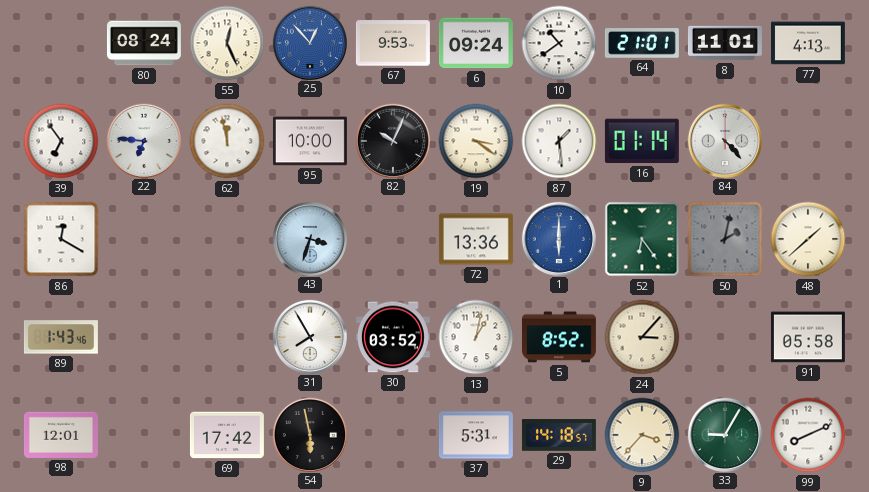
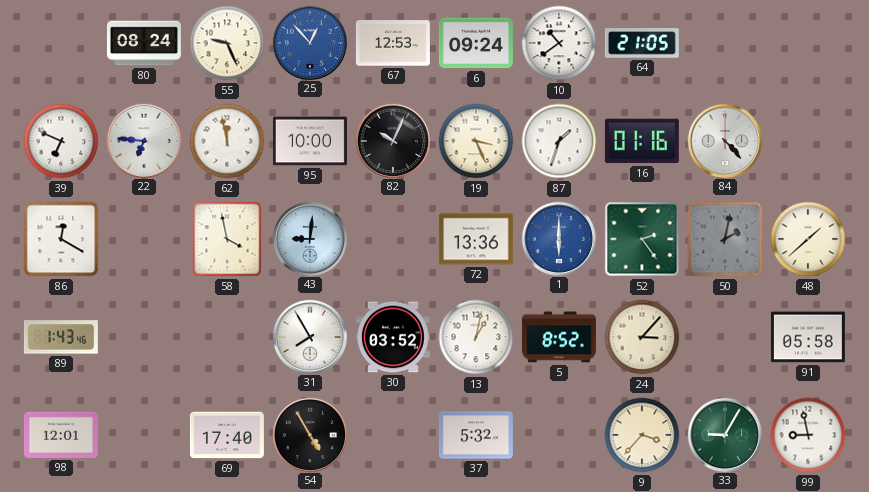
55: 12:26 -> 9:26 (227, 43)
67: 9:53 -> 12:53 (393, 43)
64: 21:01 -> 21:05 (642, 43)
8: 11:01 -> none (725, 43)
77: 4:13 -> none (808, 43)
39: 6:54 -> 6:49 (61, 141)
19: 3:21 -> 3:26 (476, 141)
87: 1:29 -> 1:33 (559, 141)
16: 01:14 -> 01:16 (642, 141)
58: none -> 3:58 (227, 239)
43: 3:33 -> 9:01 (309, 238)
52: 6:24 -> 2:24 (642, 239)
69: 17:42 -> 17:40 (227, 435)
54: 5:58 -> 4:55 (309, 434)
37: 5:31 -> 5:32 (476, 435)
29: 14:18 -> none (559, 435)
99: 8:11 -> 8:58 (808, 435)
